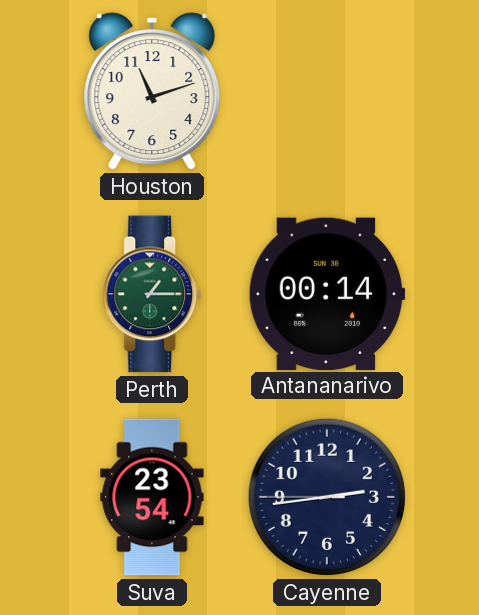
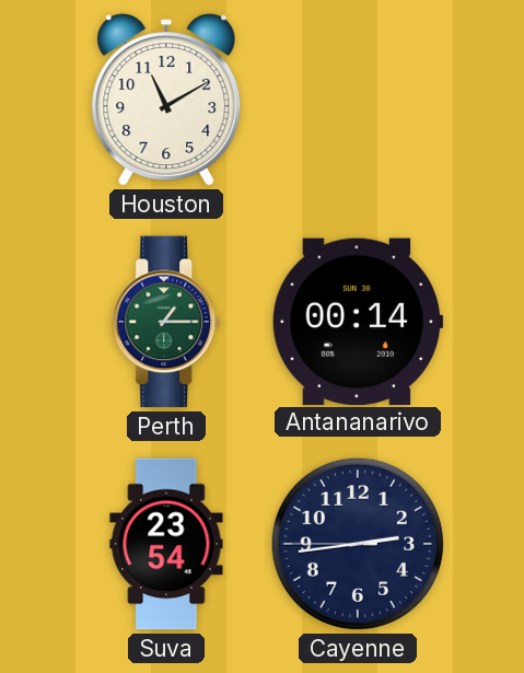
Houston: 11:12 -> 11:10 (166, 100)
